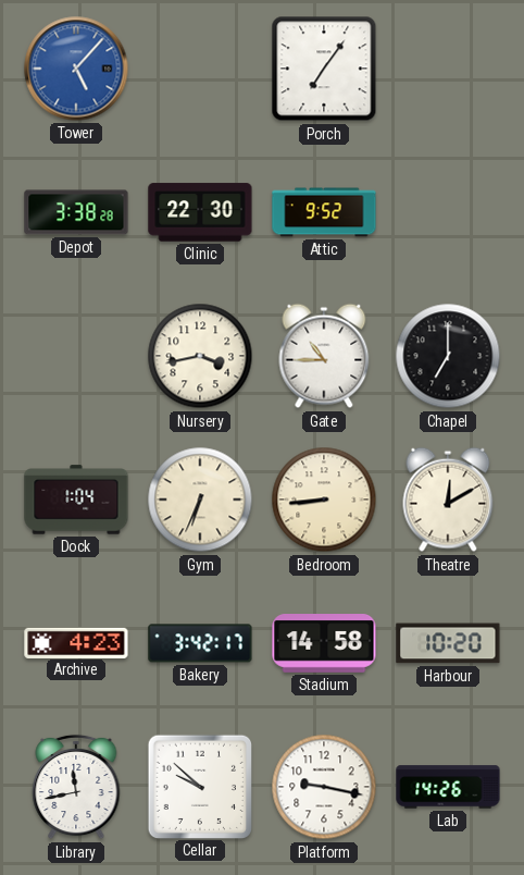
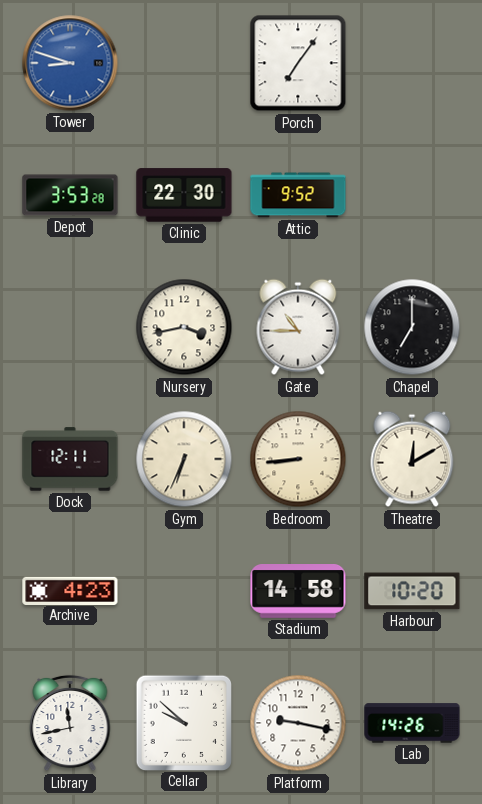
Tower: 5:07 -> 8:48 (70, 63)
Depot: 3:38 -> 3:53 (70, 195)
Dock: 1:04 -> 12:11 (70, 459)
Bakery: 3:42 -> none (200, 643)
